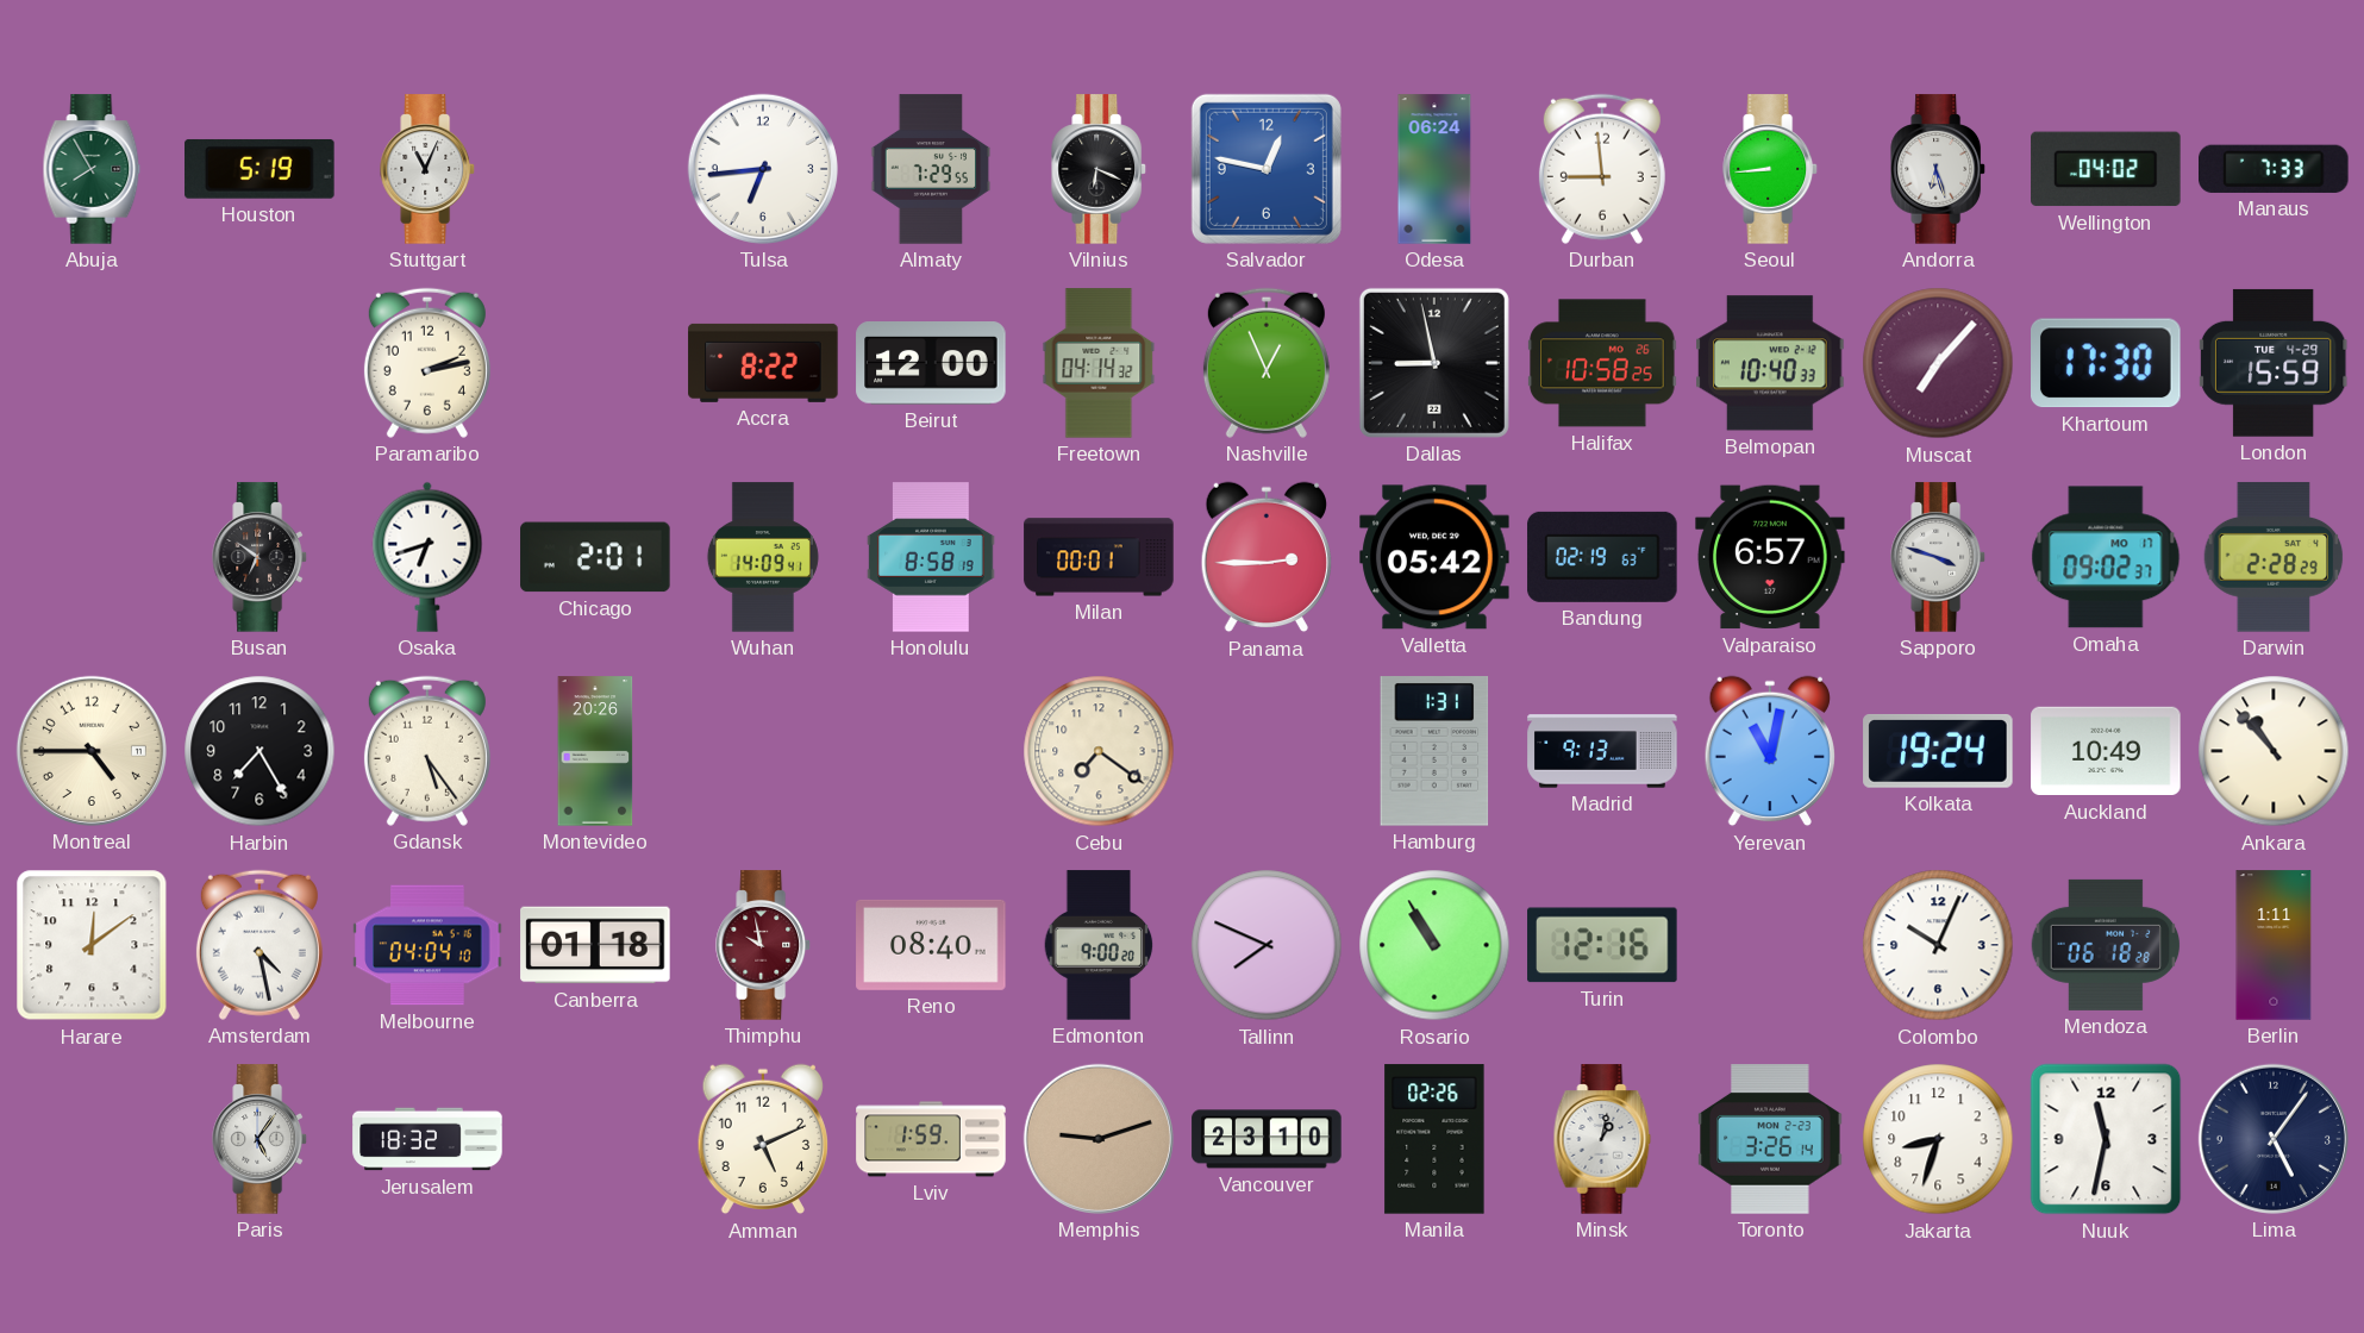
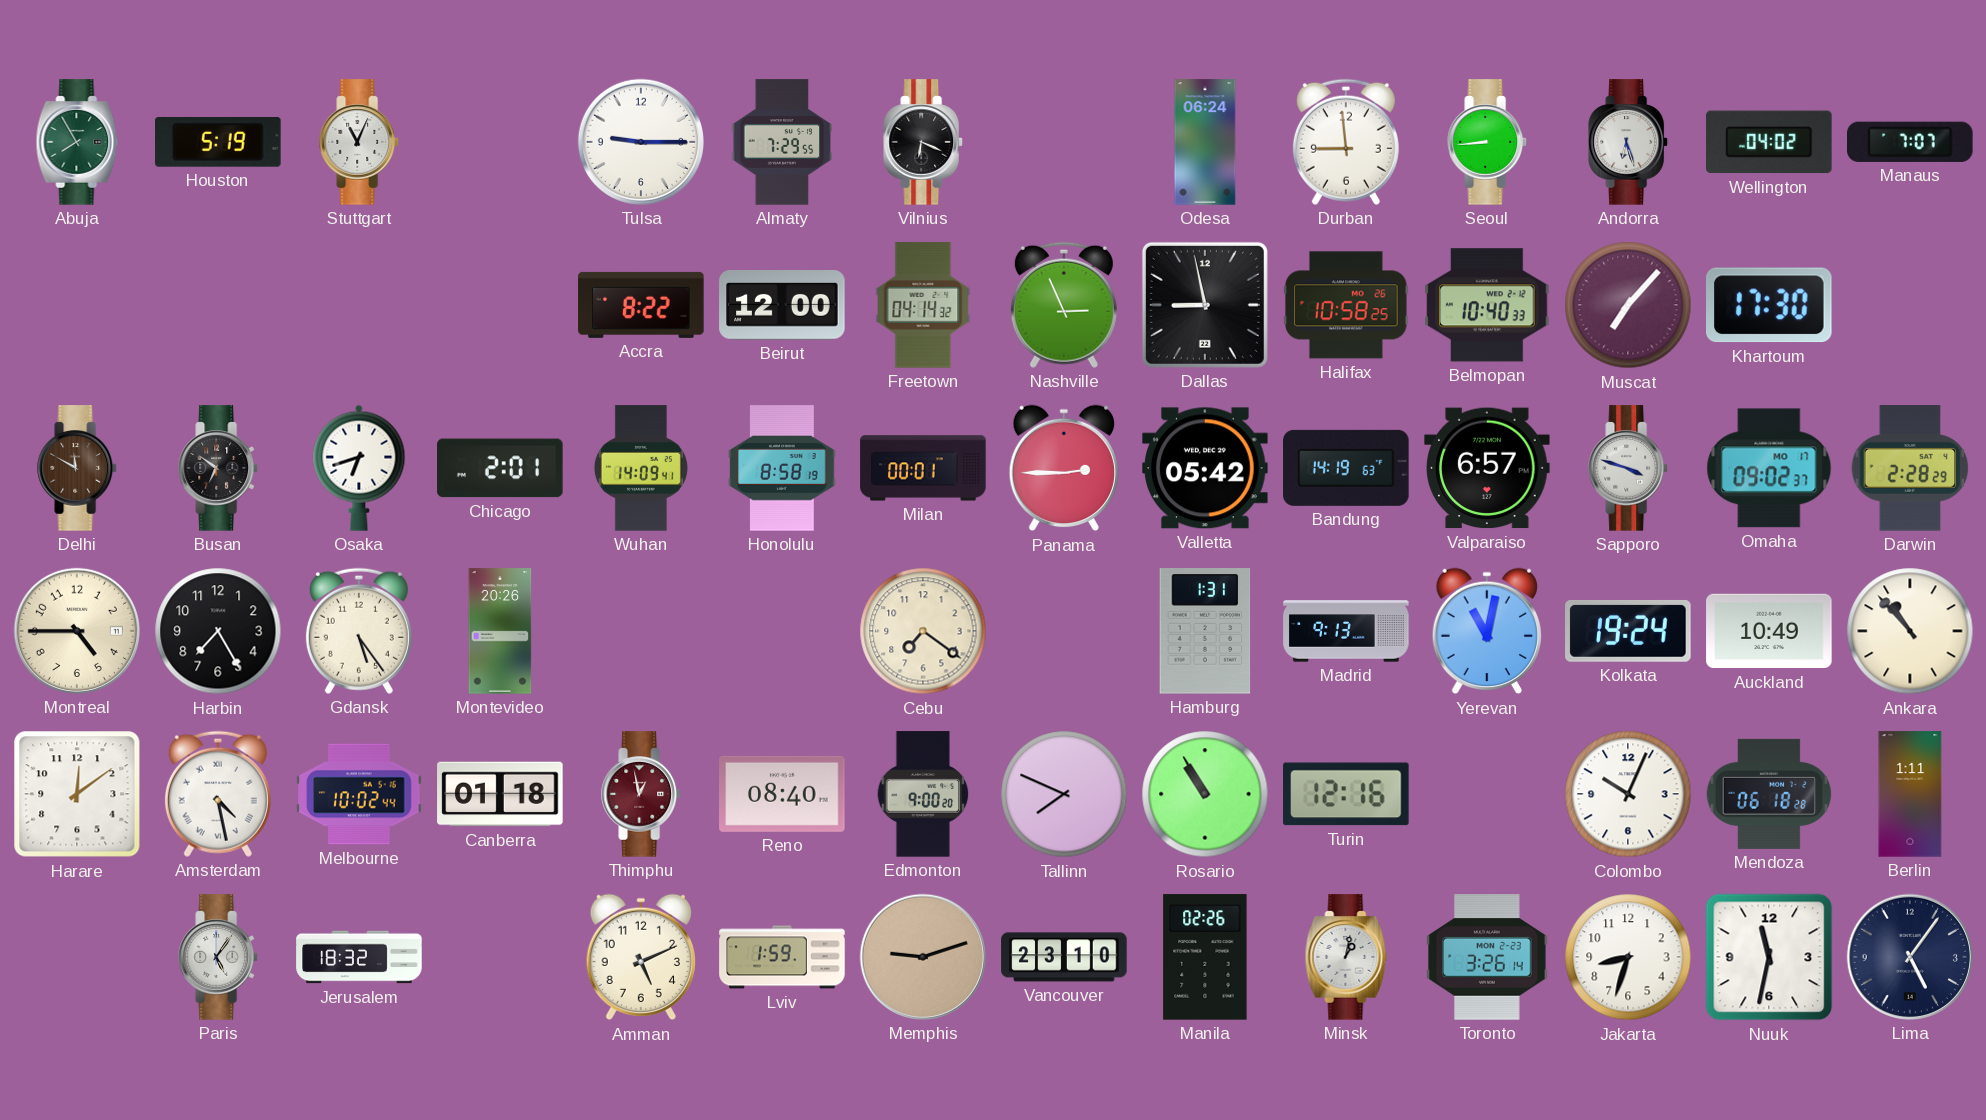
Tulsa: 6:44 -> 9:15 (641, 142)
Salvador: 12:47 -> none (1267, 169)
Manaus: 7:33 -> 7:07 (1911, 142)
Paramaribo: 2:13 -> none (427, 363)
Nashville: 12:56 -> 2:56 (1064, 305)
London: 15:59 -> none (2274, 363)
Delhi: none -> 11:50 (78, 468)
Bandung: 02:19 -> 14:19 (1346, 468)
Melbourne: 04:04 -> 10:02 (359, 794)
Thimphu: 9:58 -> 12:58 (642, 794)
